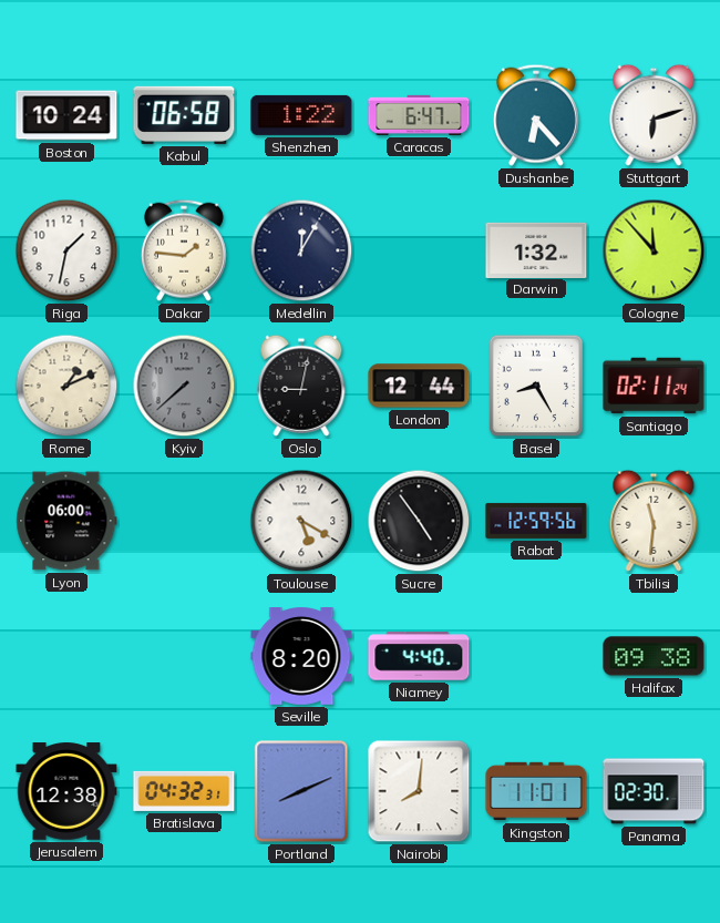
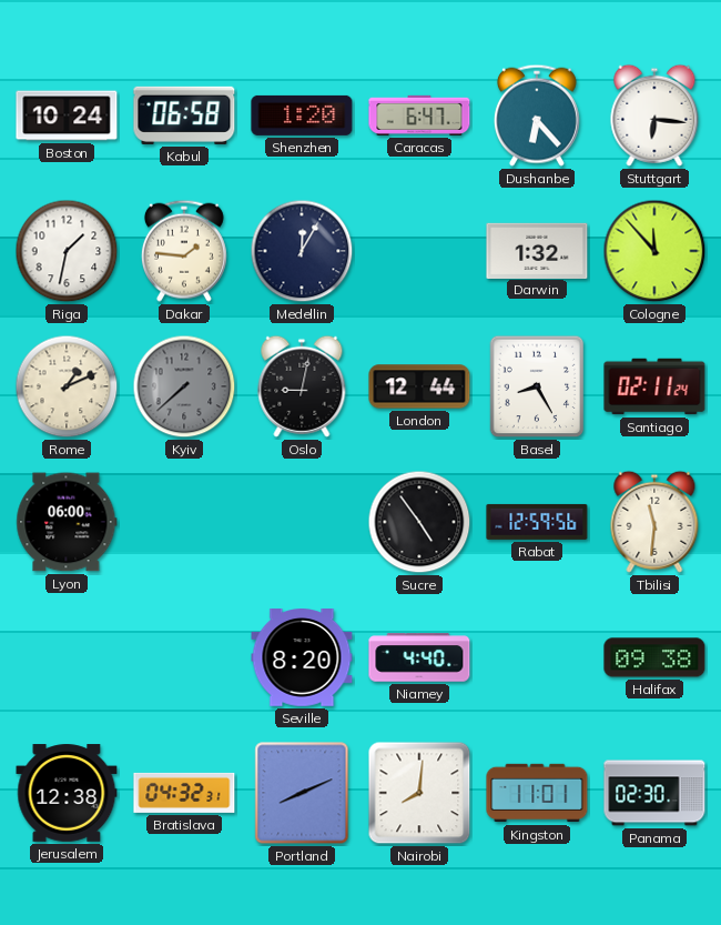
Shenzhen: 1:22 -> 1:20 (302, 115)
Stuttgart: 6:12 -> 6:16 (654, 115)
Toulouse: 5:20 -> none (301, 521)
